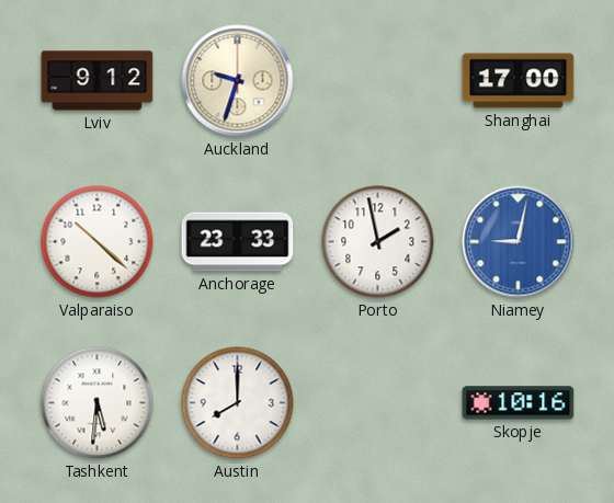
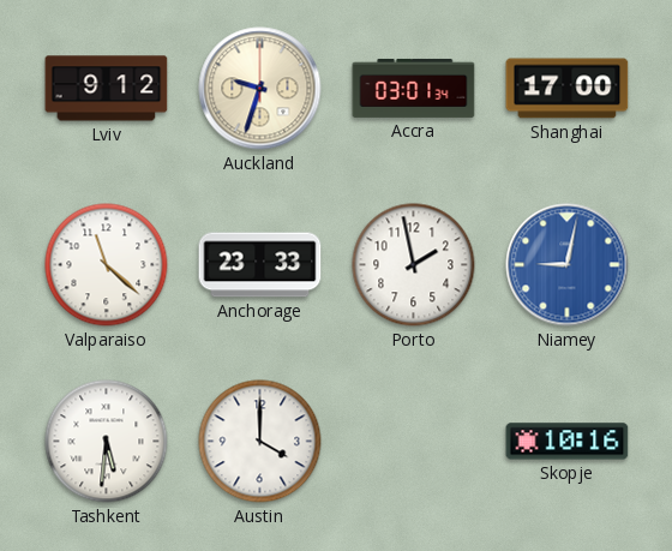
Accra: none -> 03:01 (414, 88)
Valparaiso: 10:22 -> 11:22 (107, 265)
Austin: 8:00 -> 4:00 (260, 442)
